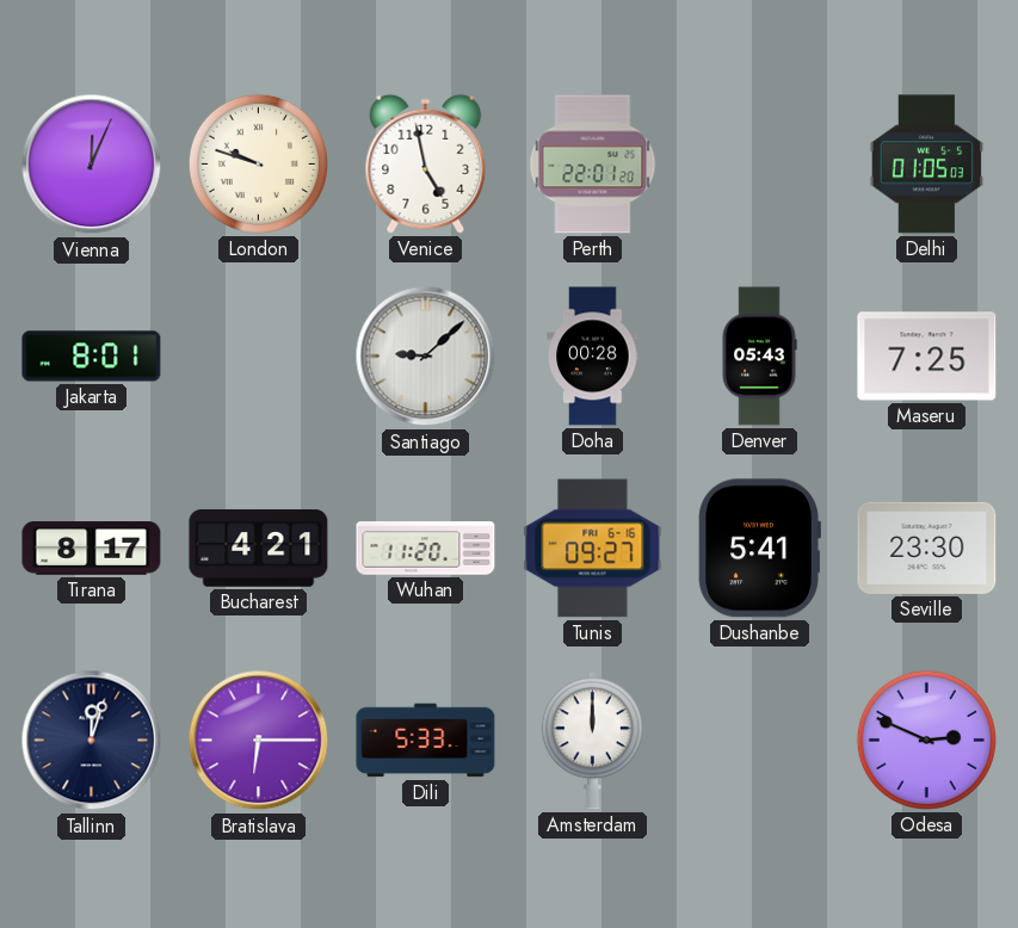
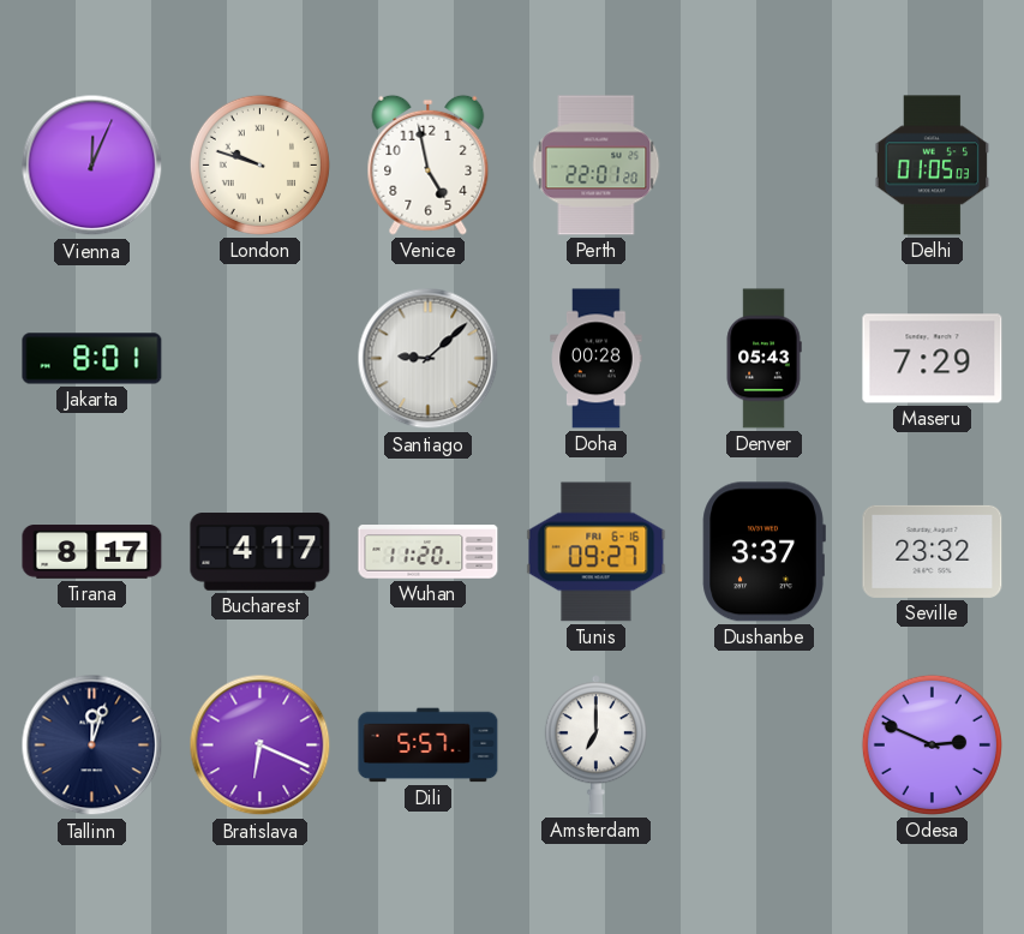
Maseru: 7:25 -> 7:29 (933, 359)
Bucharest: 4:21 -> 4:17 (261, 552)
Dushanbe: 5:41 -> 3:37 (763, 552)
Seville: 23:30 -> 23:32 (933, 551)
Bratislava: 6:15 -> 6:19 (261, 746)
Dili: 5:33 -> 5:57 (429, 746)
Amsterdam: 12:00 -> 7:00 (595, 746)
